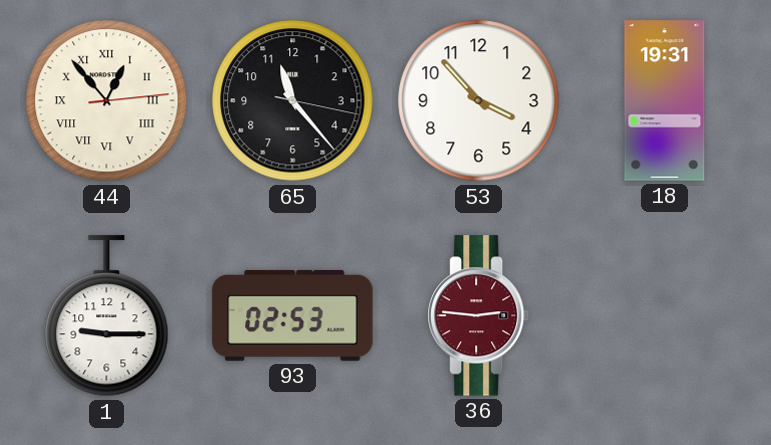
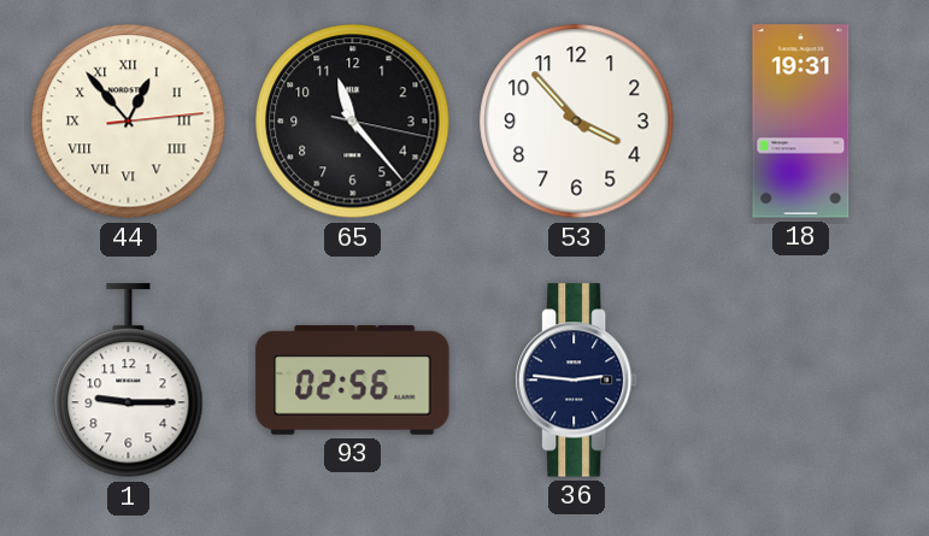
93: 02:53 -> 02:56 (353, 381)
36 dial: burgundy -> navy (577, 381)
